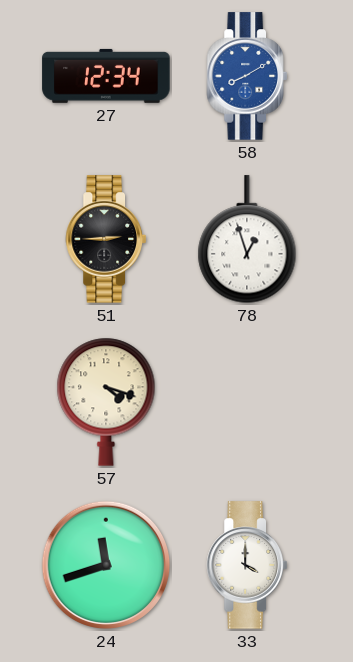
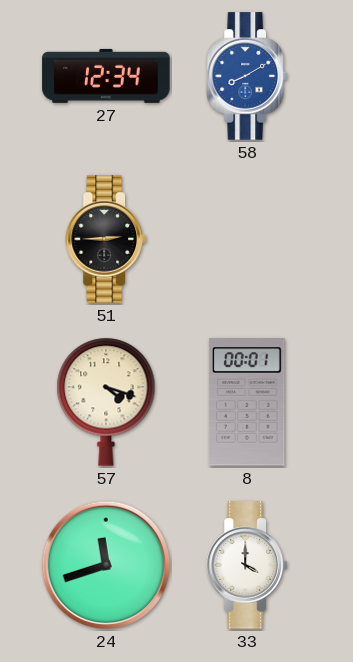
78: 12:57 -> none (247, 240)
8: none -> 00:01 (248, 402)
